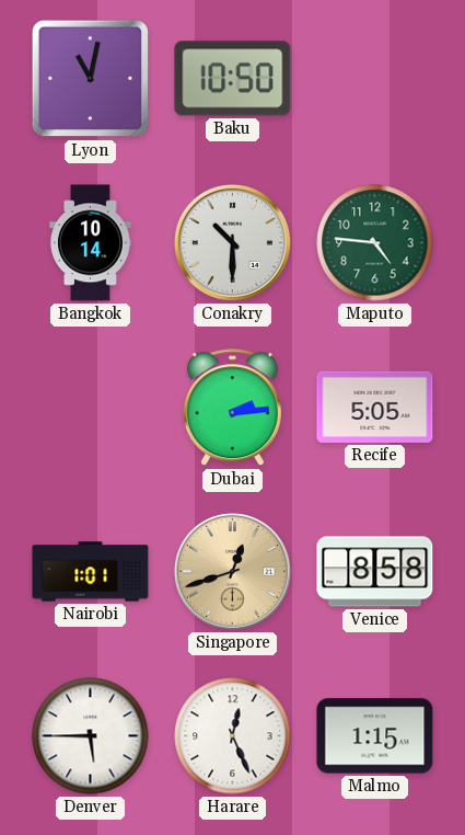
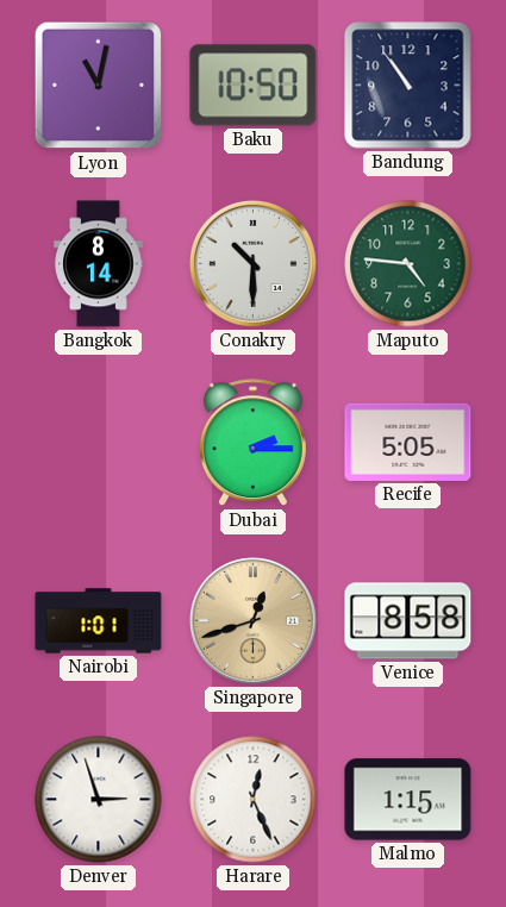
Bandung: none -> 10:54 (408, 86)
Bangkok: 10:14 -> 8:14 (99, 264)
Dubai: 2:14 -> 2:15 (252, 443)
Denver: 5:45 -> 2:57 (99, 800)
